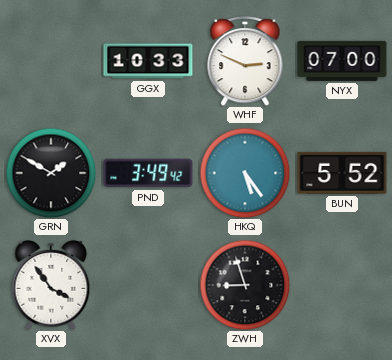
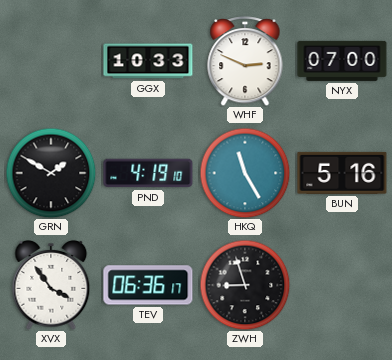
PND: 3:49 -> 4:19 (148, 173)
HKQ: 5:24 -> 11:25 (245, 173)
BUN: 5:52 -> 5:16 (342, 173)
TEV: none -> 06:36 (148, 285)
